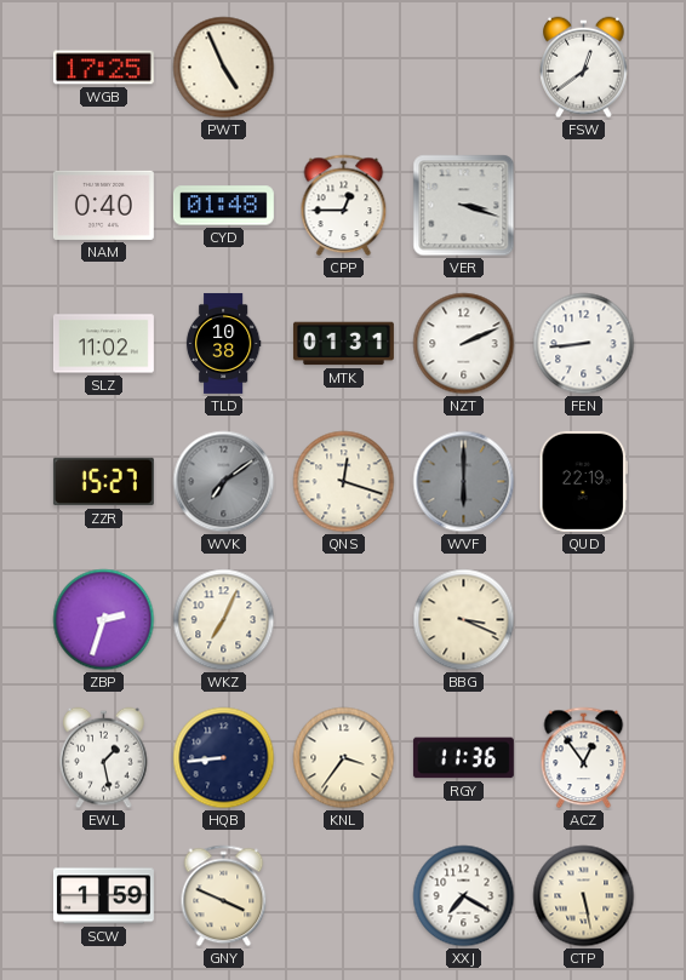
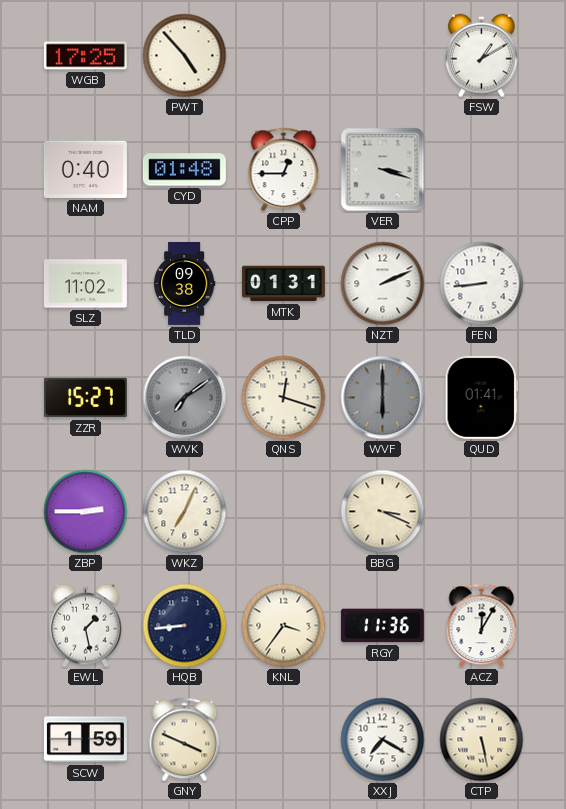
PWT: 4:56 -> 4:53 (185, 56)
FSW: 12:39 -> 1:10 (482, 56)
TLD: 10:38 -> 09:38 (184, 283)
QUD: 22:19 -> 01:41 (481, 397)
ZBP: 2:33 -> 2:45 (86, 512)
ACZ: 12:54 -> 12:05 (482, 626)
